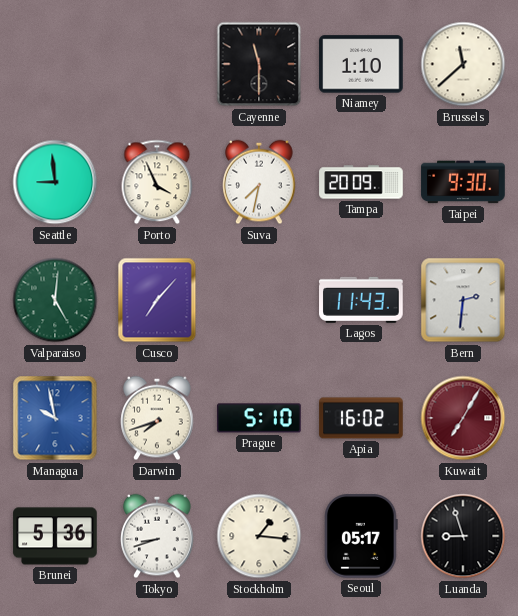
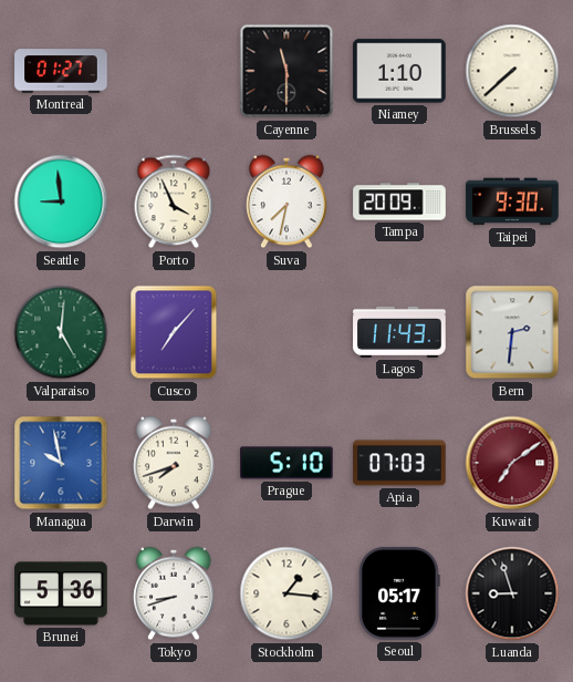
Montreal: none -> 01:27 (61, 71)
Brussels: 11:38 -> 7:38 (512, 71)
Apia: 16:02 -> 07:03 (399, 463)
Kuwait: 7:05 -> 7:09 (512, 463)
